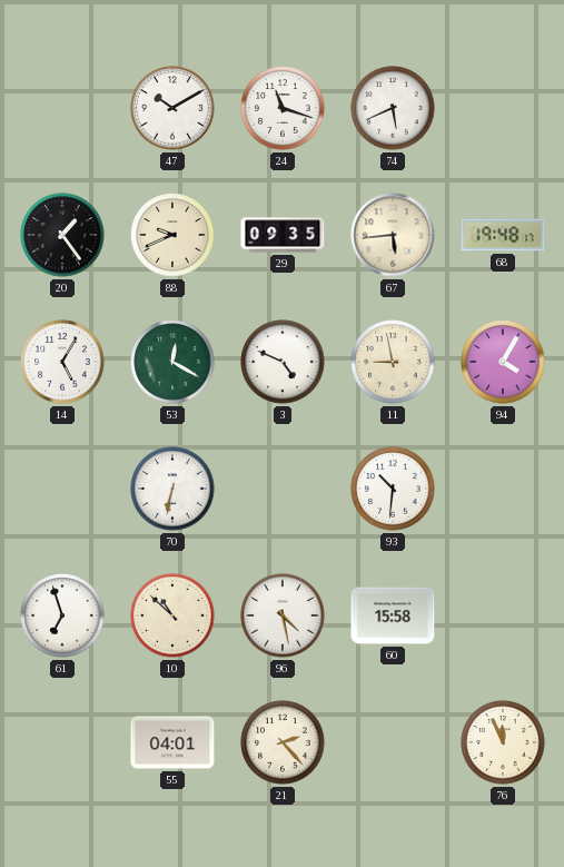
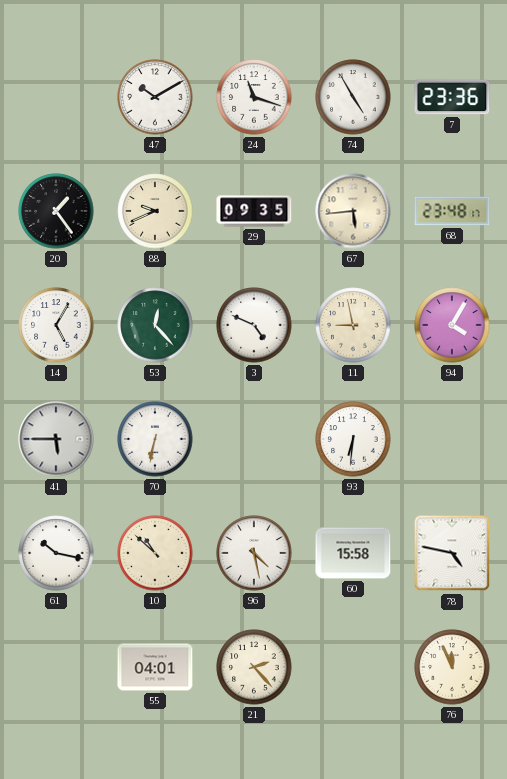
74: 5:41 -> 4:55 (353, 97)
7: none -> 23:36 (452, 97)
68: 19:48 -> 23:48 (452, 211)
53: 12:20 -> 12:23 (155, 325)
41: none -> 5:45 (56, 439)
93: 10:31 -> 6:31 (353, 439)
61: 6:57 -> 10:17 (56, 553)
78: none -> 4:47 (452, 553)
